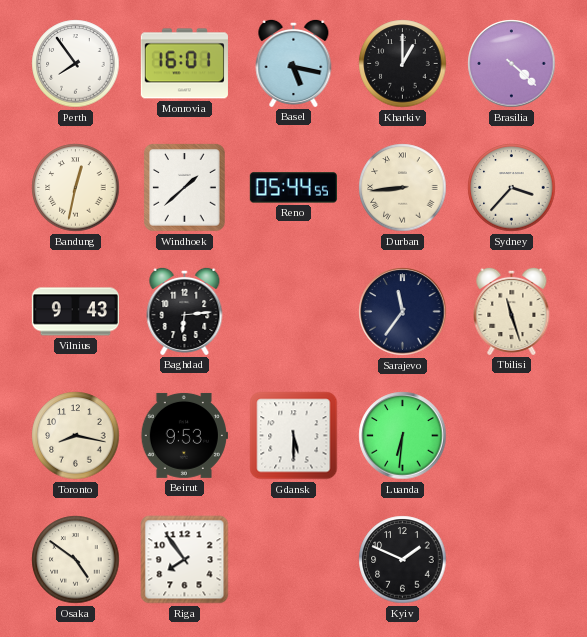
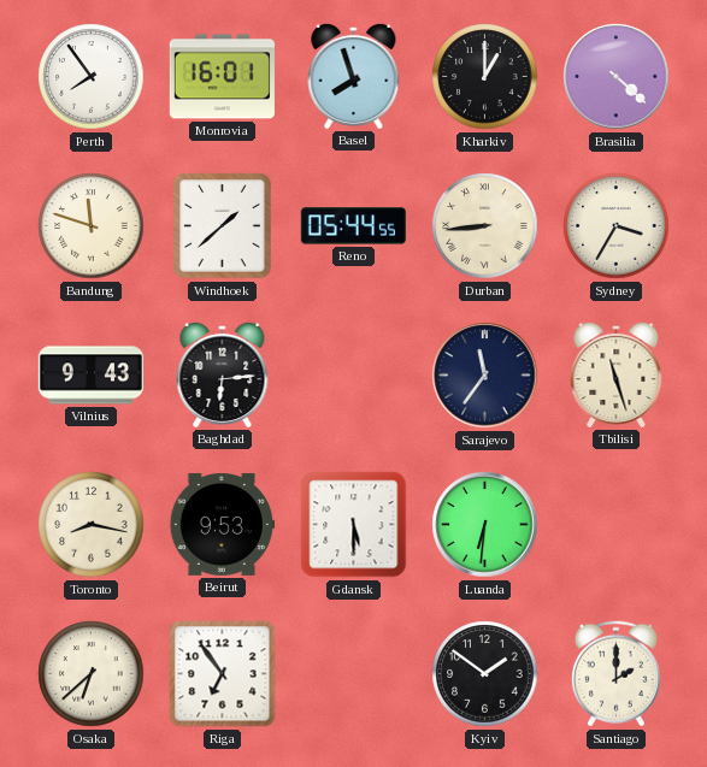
Basel: 5:17 -> 7:57 (354, 76)
Bandung: 12:32 -> 11:48 (92, 226)
Sydney: 3:37 -> 3:35 (617, 226)
Osaka: 4:51 -> 6:38 (92, 674)
Riga: 7:54 -> 6:54 (223, 674)
Kyiv: 1:49 -> 1:51 (485, 674)
Santiago: none -> 2:00 (615, 674)
